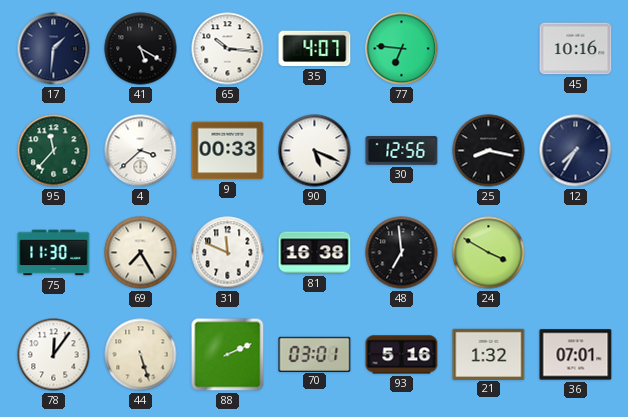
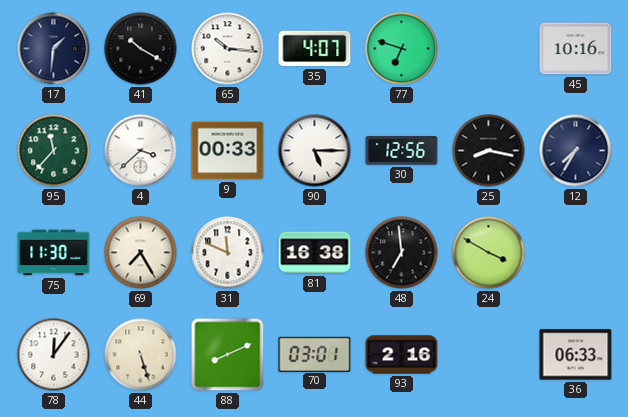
41: 5:20 -> 10:20 (141, 49)
77: 6:46 -> 6:48 (402, 49)
90: 5:19 -> 5:15 (315, 151)
88: 2:11 -> 8:11 (228, 355)
93: 5:16 -> 2:16 (402, 355)
21: 1:32 -> none (489, 354)
36: 07:01 -> 06:33 (576, 355)
